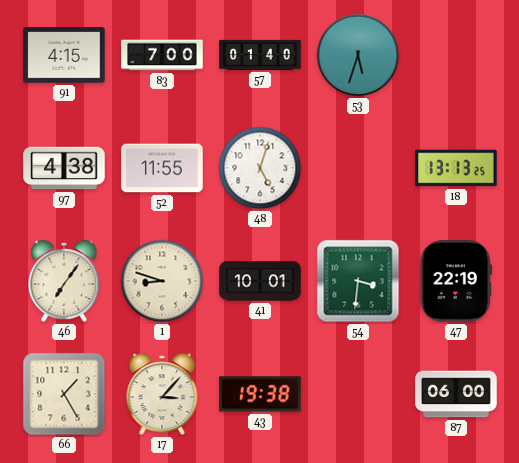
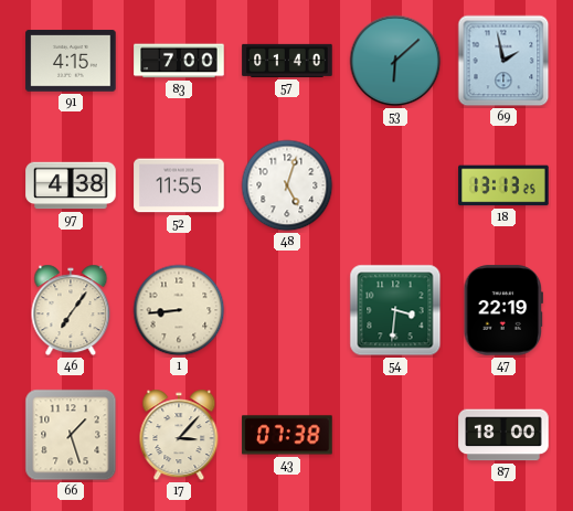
53: 5:33 -> 6:08 (395, 61)
69: none -> 1:58 (503, 61)
1: 8:48 -> 8:44 (179, 310)
41: 10:01 -> none (260, 281)
66: 1:25 -> 1:27 (71, 435)
43: 19:38 -> 07:38 (287, 435)
87: 06:00 -> 18:00 (503, 435)
